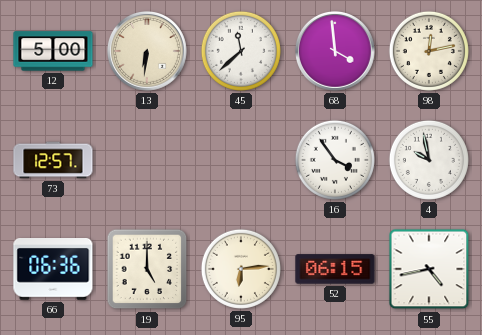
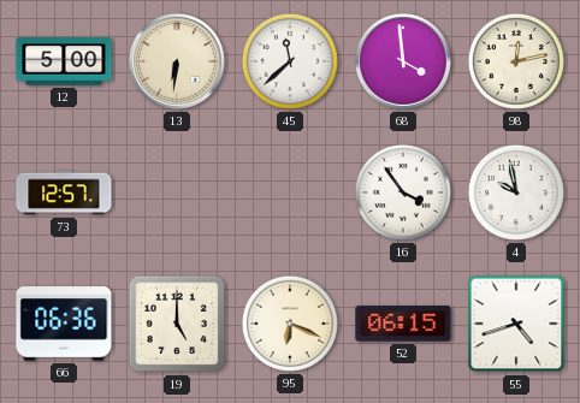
95: 6:14 -> 6:19 (290, 324)
55: 4:43 -> 4:42 (516, 324)
